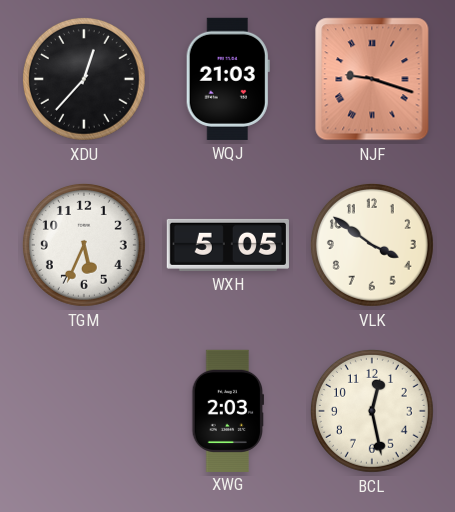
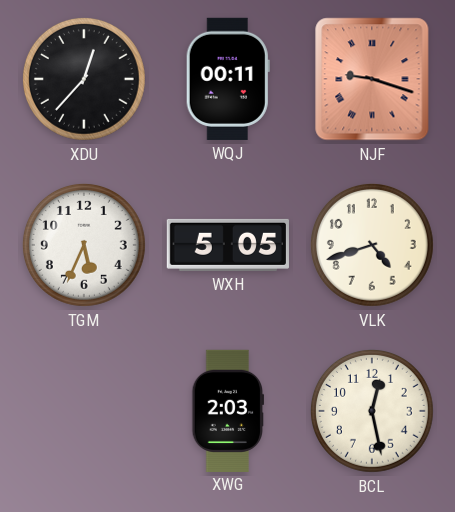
WQJ: 21:03 -> 00:11 (228, 79)
VLK: 3:51 -> 4:42 (372, 245)
